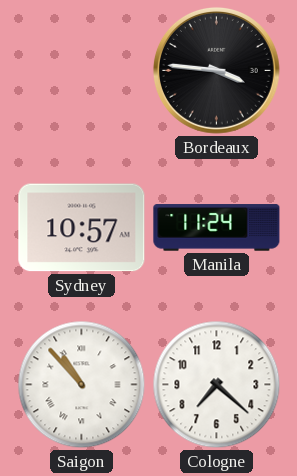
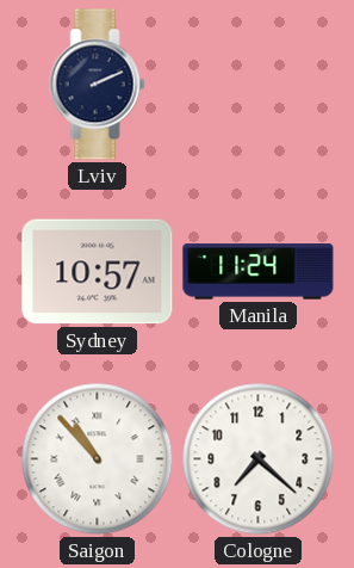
Lviv: none -> 2:11 (98, 85)
Bordeaux: 3:46 -> none (217, 71)
